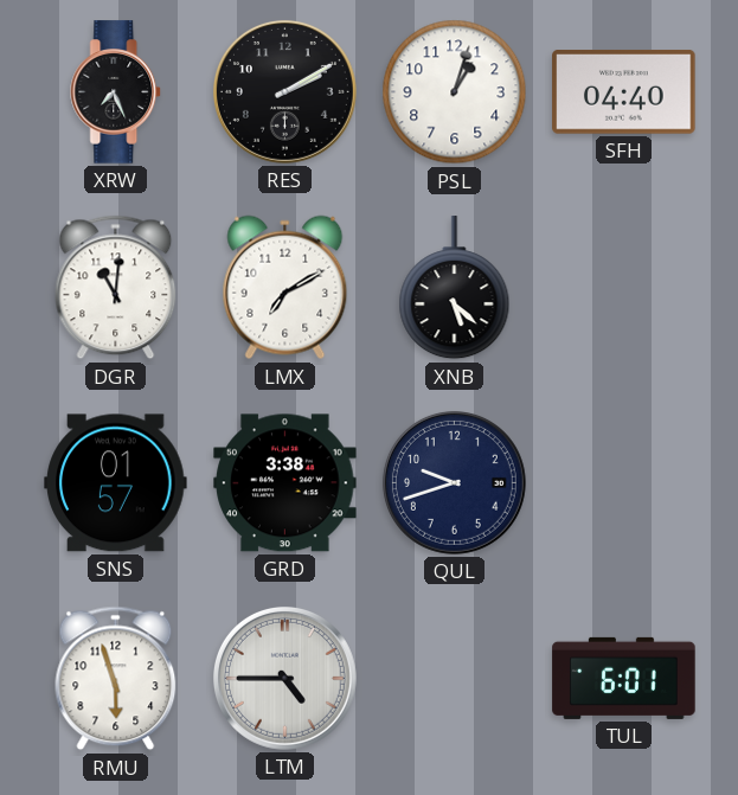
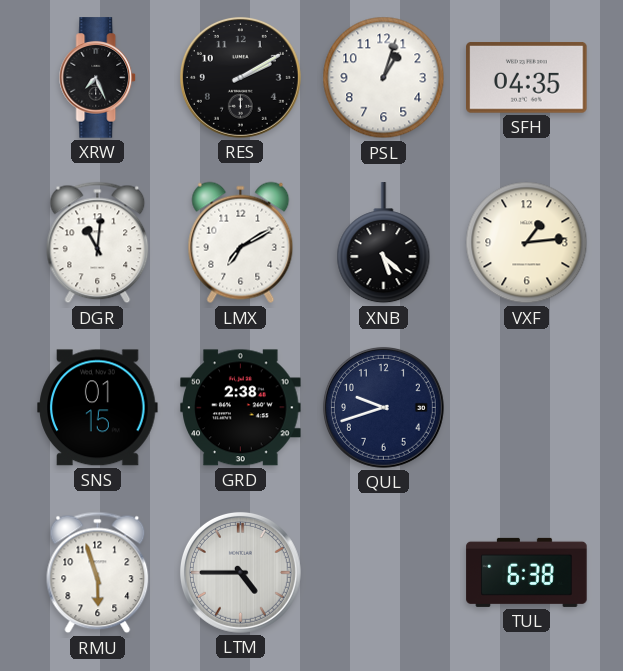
SFH: 04:40 -> 04:35 (527, 78)
VXF: none -> 1:14 (527, 243)
SNS: 01:57 -> 01:15 (98, 408)
GRD: 3:38 -> 2:38 (241, 408)
TUL: 6:01 -> 6:38 (527, 572)
